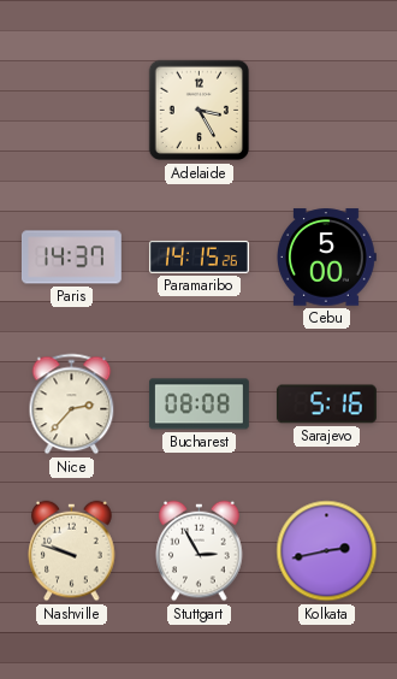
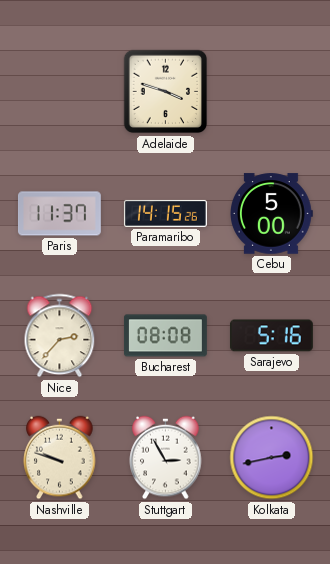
Adelaide: 3:25 -> 3:48 (166, 92)
Paris: 14:37 -> 11:37 (59, 214)
